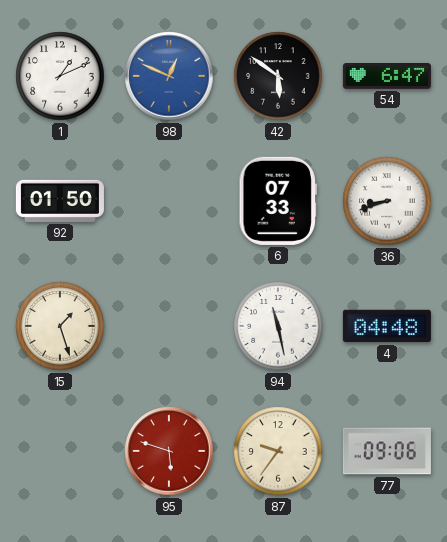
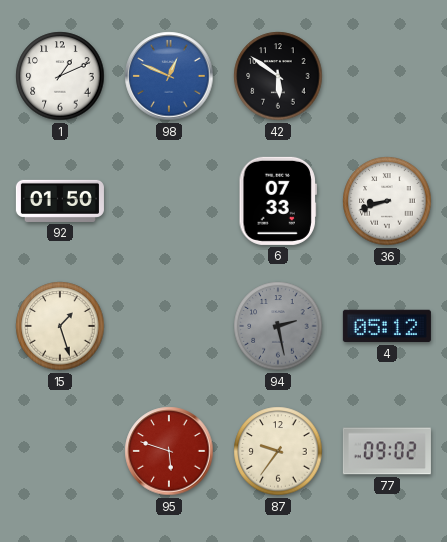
54: 6:47 -> none (387, 77)
94: 11:28 -> 2:28 (278, 326)
94 dial: white -> grey (278, 326)
4: 04:48 -> 05:12 (387, 326)
77: 09:06 -> 09:02 (387, 451)
